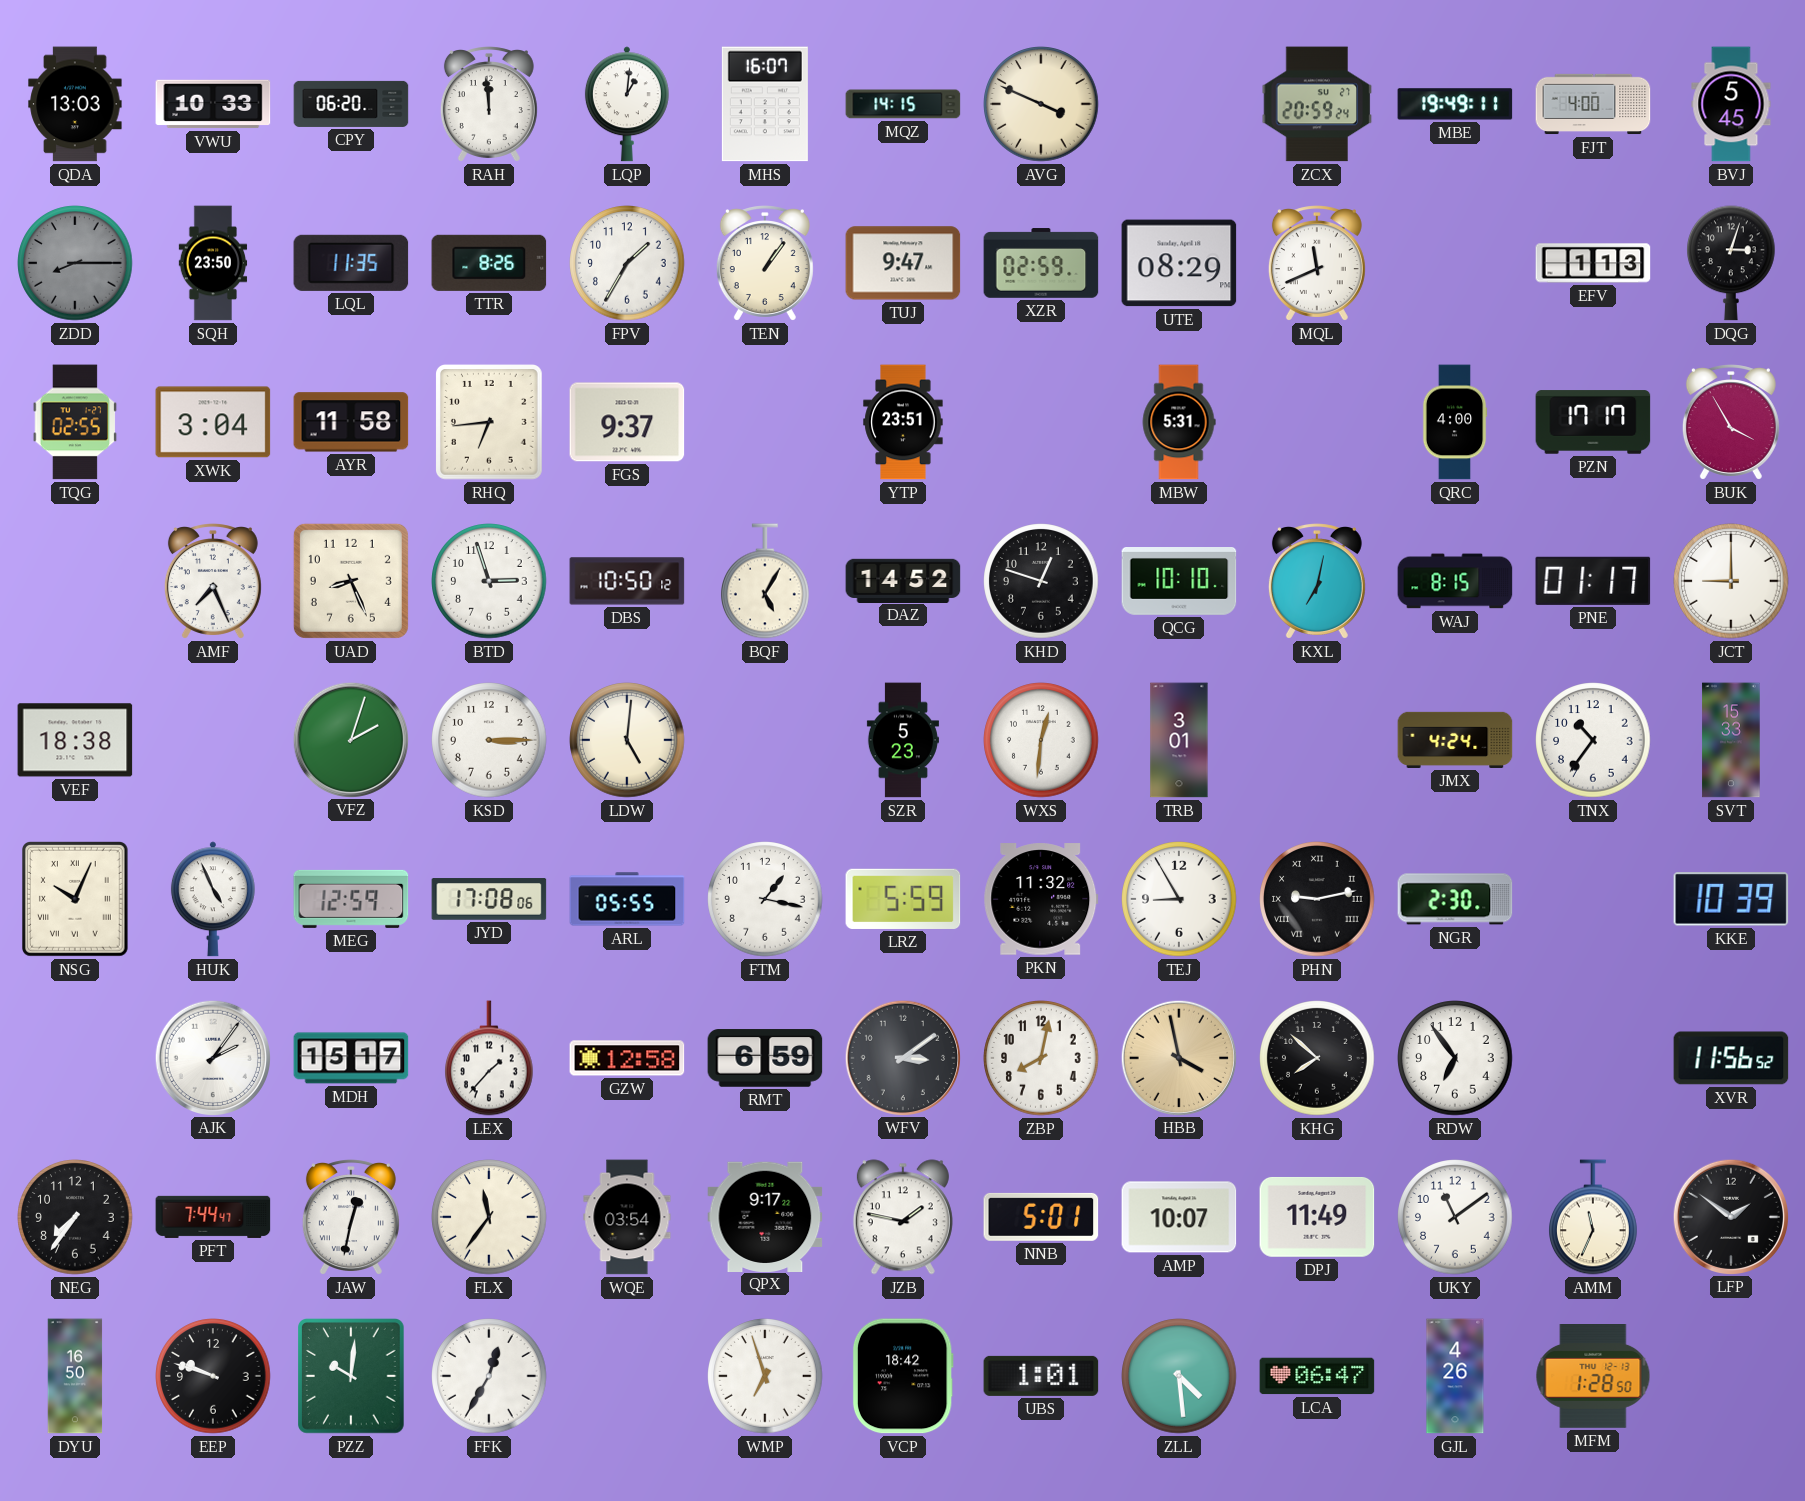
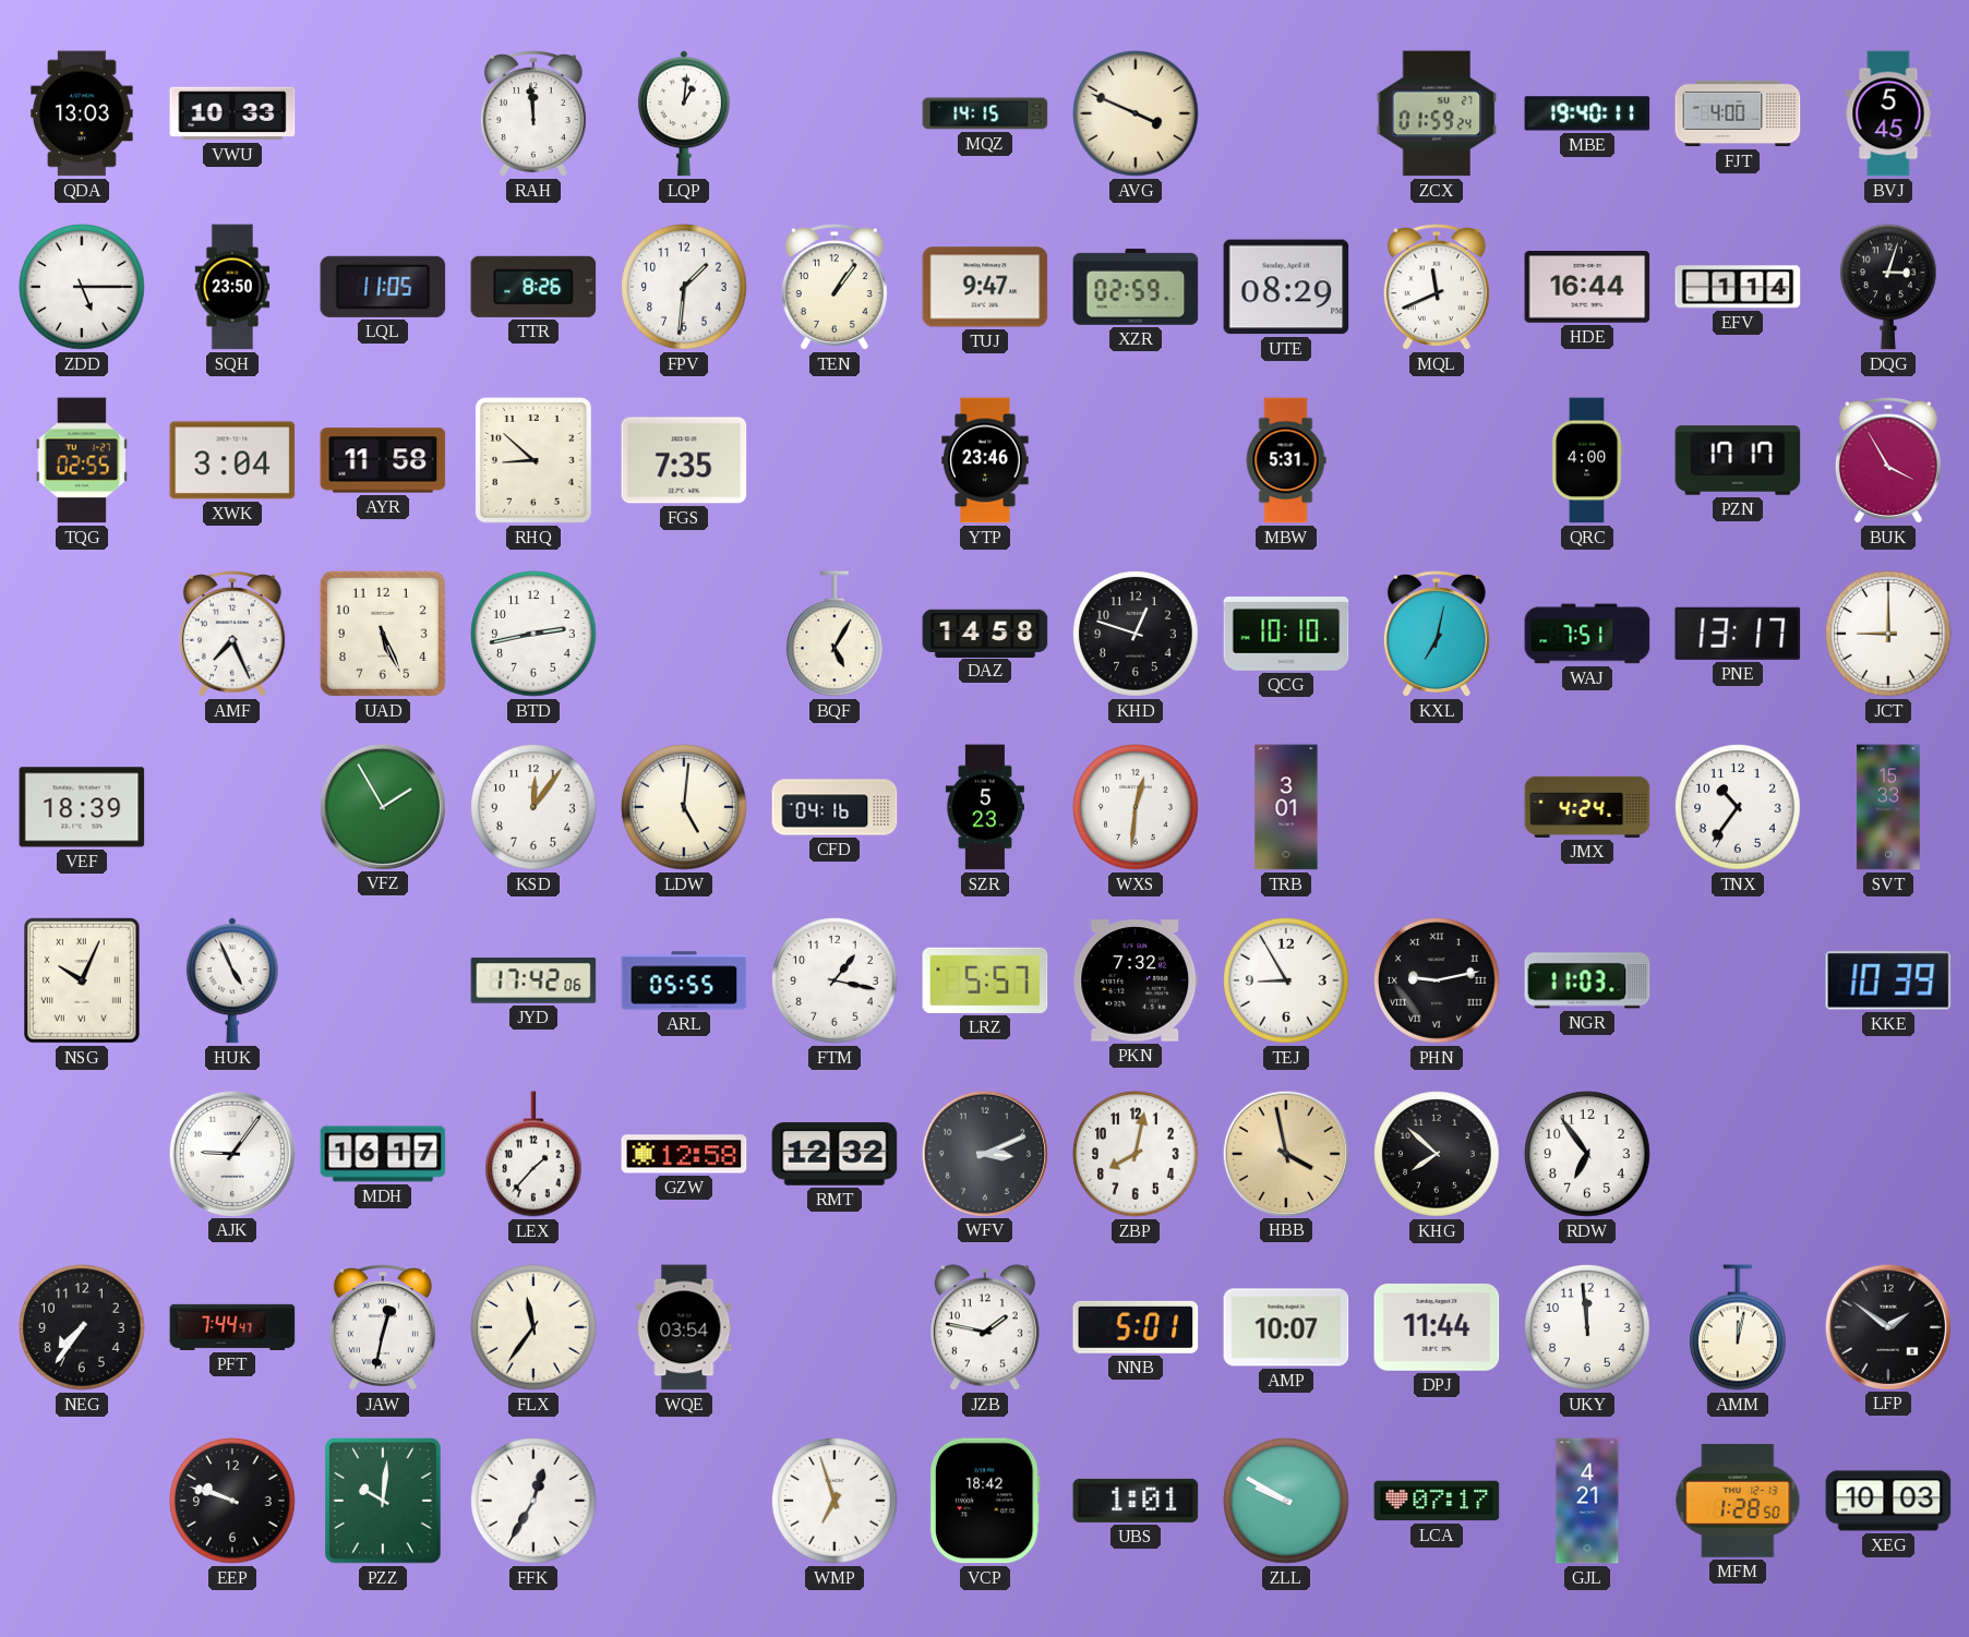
CPY: 06:20 -> none (351, 104)
MHS: 16:07 -> none (765, 104)
ZCX: 20:59 -> 01:59 (1437, 113)
MBE: 19:49 -> 19:40 (1587, 113)
ZDD: 8:15 -> 5:15 (82, 287)
ZDD dial: grey -> white (82, 287)
LQL: 11:35 -> 11:05 (383, 287)
FPV: 1:35 -> 1:31 (684, 287)
HDE: none -> 16:44 (1587, 288)
EFV: 1:13 -> 1:14 (1738, 287)
RHQ: 6:44 -> 8:52 (535, 461)
FGS: 9:37 -> 7:35 (684, 460)
YTP: 23:51 -> 23:46 (985, 460)
UAD: 8:26 -> 5:26 (383, 634)
BTD: 2:57 -> 2:43 (533, 634)
DBS: 10:50 -> none (627, 581)
DAZ: 14:52 -> 14:58 (985, 633)
WAJ: 8:15 -> 7:51 (1587, 634)
PNE: 01:17 -> 13:17 (1738, 634)
VEF: 18:38 -> 18:39 (82, 807)
VFZ: 2:03 -> 1:55 (382, 806)
KSD: 3:15 -> 12:06 (533, 807)
CFD: none -> 04:16 (835, 807)
MEG: 12:59 -> none (351, 899)
JYD: 17:08 -> 17:42 (533, 980)
LRZ: 5:59 -> 5:57 (985, 980)
PKN: 11:32 -> 7:32 (1136, 980)
NGR: 2:30 -> 11:03 (1587, 980)
AJK: 2:06 -> 9:06 (231, 1153)
MDH: 15:17 -> 16:17 (383, 1154)
RMT: 6:59 -> 12:32 (835, 1154)
WFV: 3:09 -> 3:11 (984, 1153)
XVR: 11:56 -> none (1731, 1058)
QPX: 9:17 -> none (765, 1216)
DPJ: 11:49 -> 11:44 (1437, 1327)
UKY: 11:09 -> 11:59 (1587, 1327)
AMM: 11:34 -> 12:02 (1739, 1327)
DYU: 16:50 -> none (75, 1376)
ZLL: 4:29 -> 9:50 (1286, 1501)
LCA: 06:47 -> 07:17 (1437, 1501)
GJL: 4:26 -> 4:21 (1587, 1501)
XEG: none -> 10:03 (1888, 1501)
